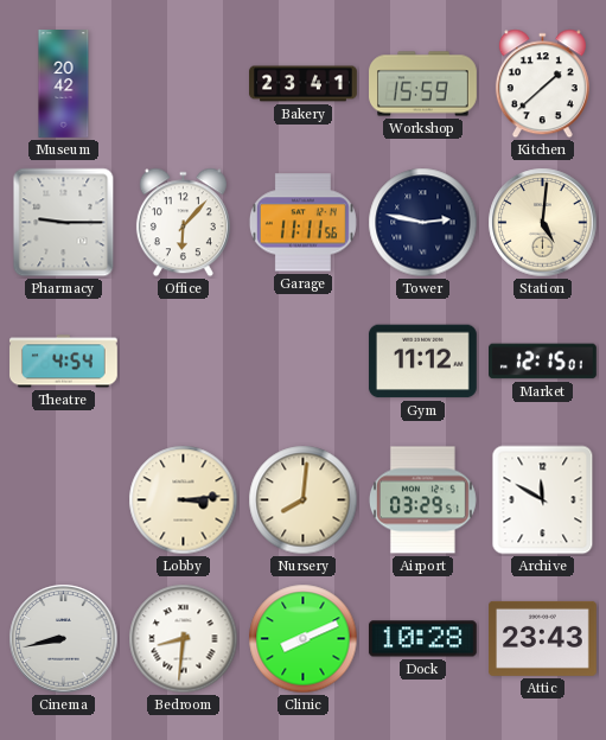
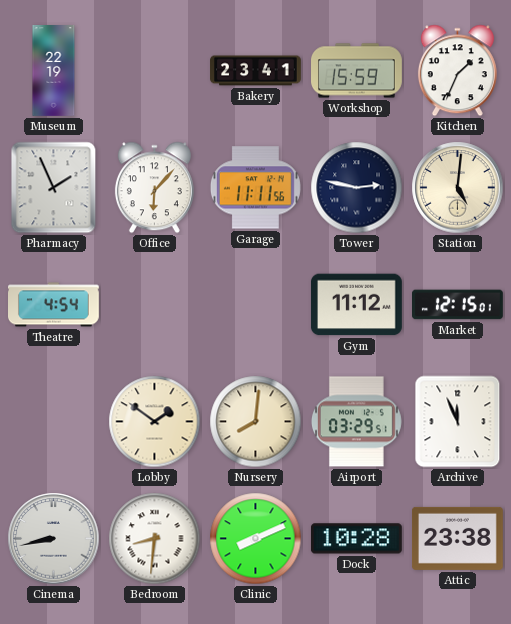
Museum: 20:42 -> 22:19 (54, 71)
Kitchen: 1:38 -> 1:34 (457, 71)
Pharmacy: 9:15 -> 1:56 (54, 188)
Lobby: 3:14 -> 1:51 (155, 422)
Archive: 11:50 -> 11:56 (458, 422)
Attic: 23:43 -> 23:38 (458, 538)
